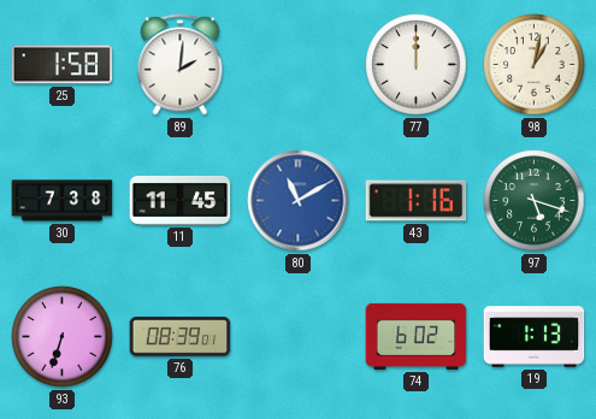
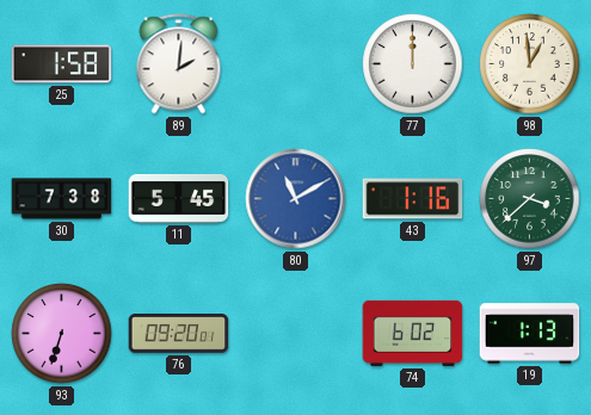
98: 1:02 -> 12:59 (530, 64)
11: 11:45 -> 5:45 (179, 199)
97: 5:18 -> 3:38 (530, 199)
76: 08:39 -> 09:20 (179, 334)
